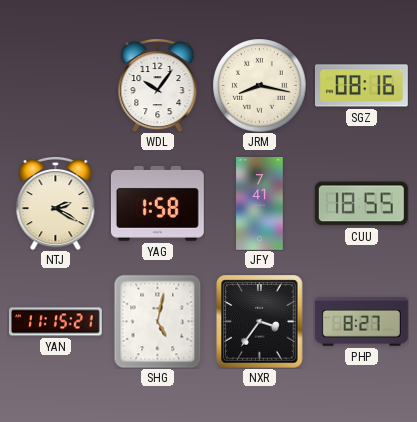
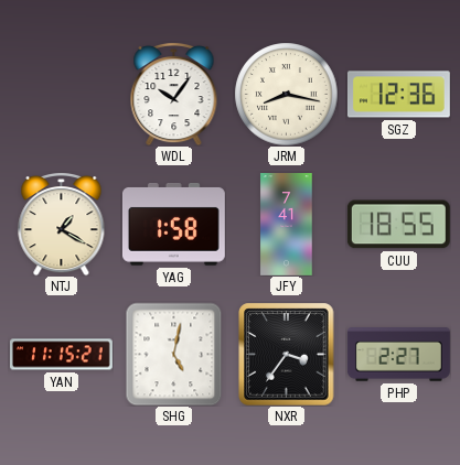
SGZ: 08:16 -> 12:36 (398, 95)
NTJ: 2:20 -> 1:20 (62, 224)
PHP: 8:27 -> 2:27 (398, 355)
